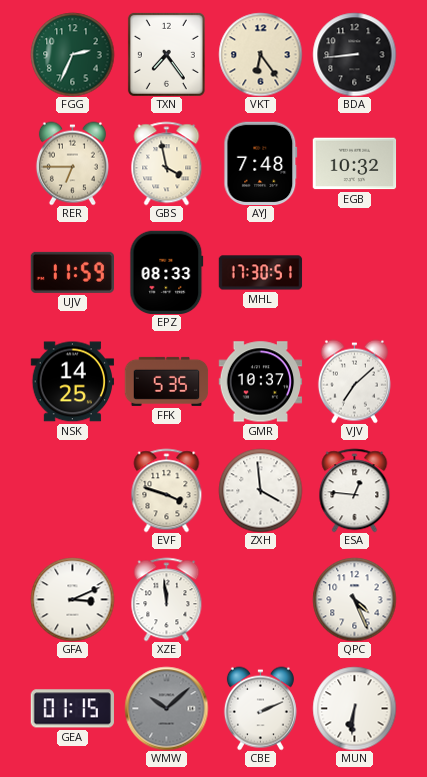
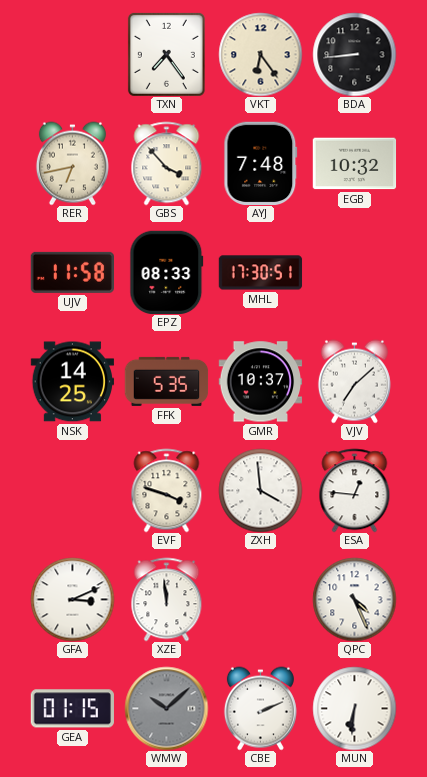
FGG: 2:34 -> none (72, 54)
RER: 6:45 -> 6:43 (72, 163)
GBS: 3:58 -> 3:53 (167, 163)
UJV: 11:59 -> 11:58 (72, 272)
